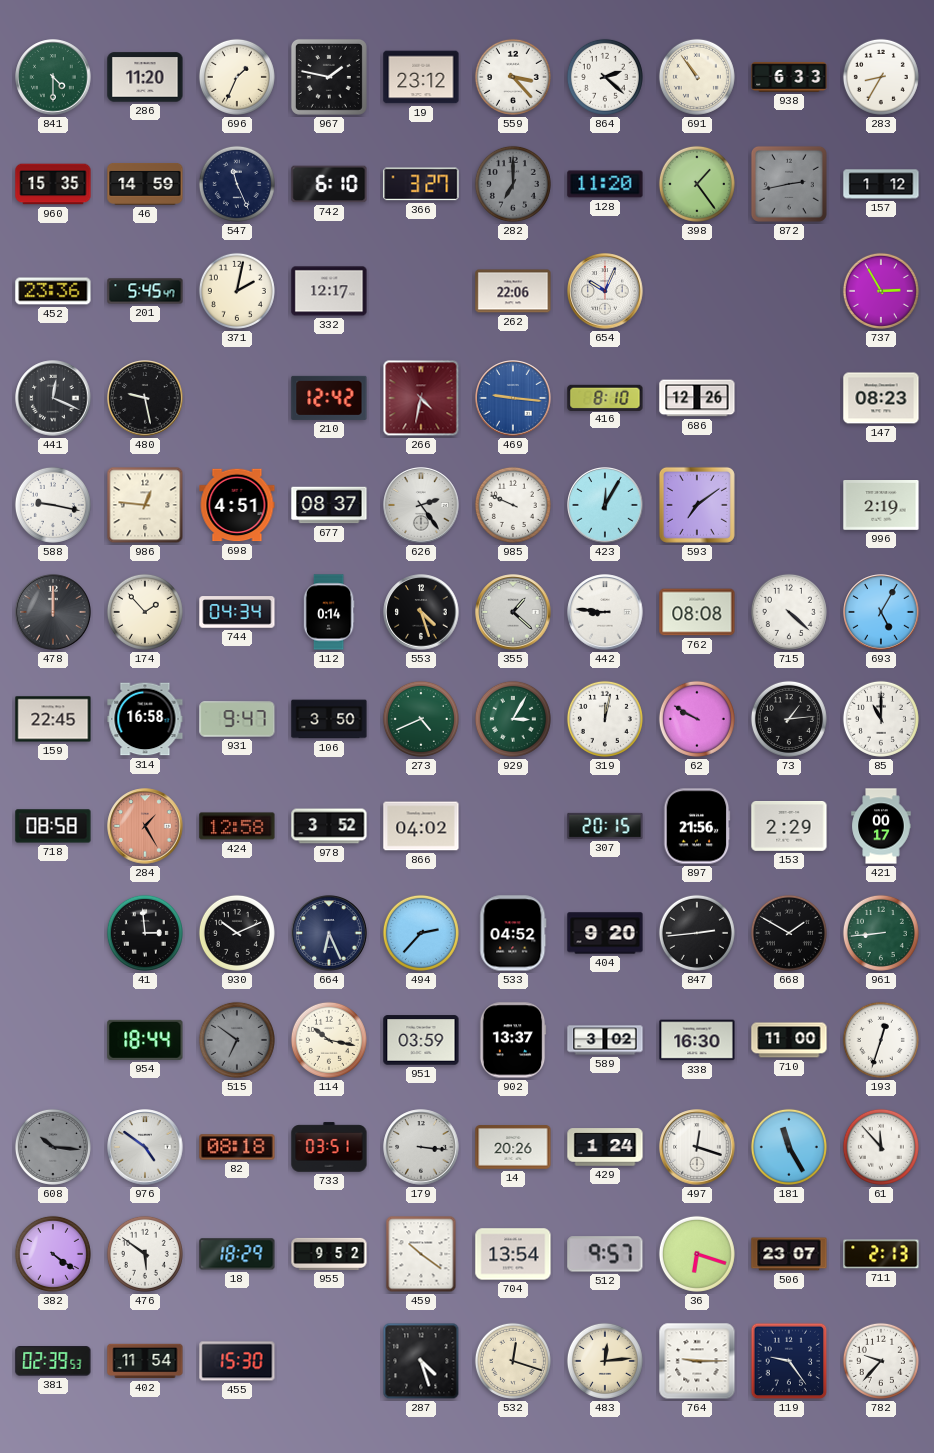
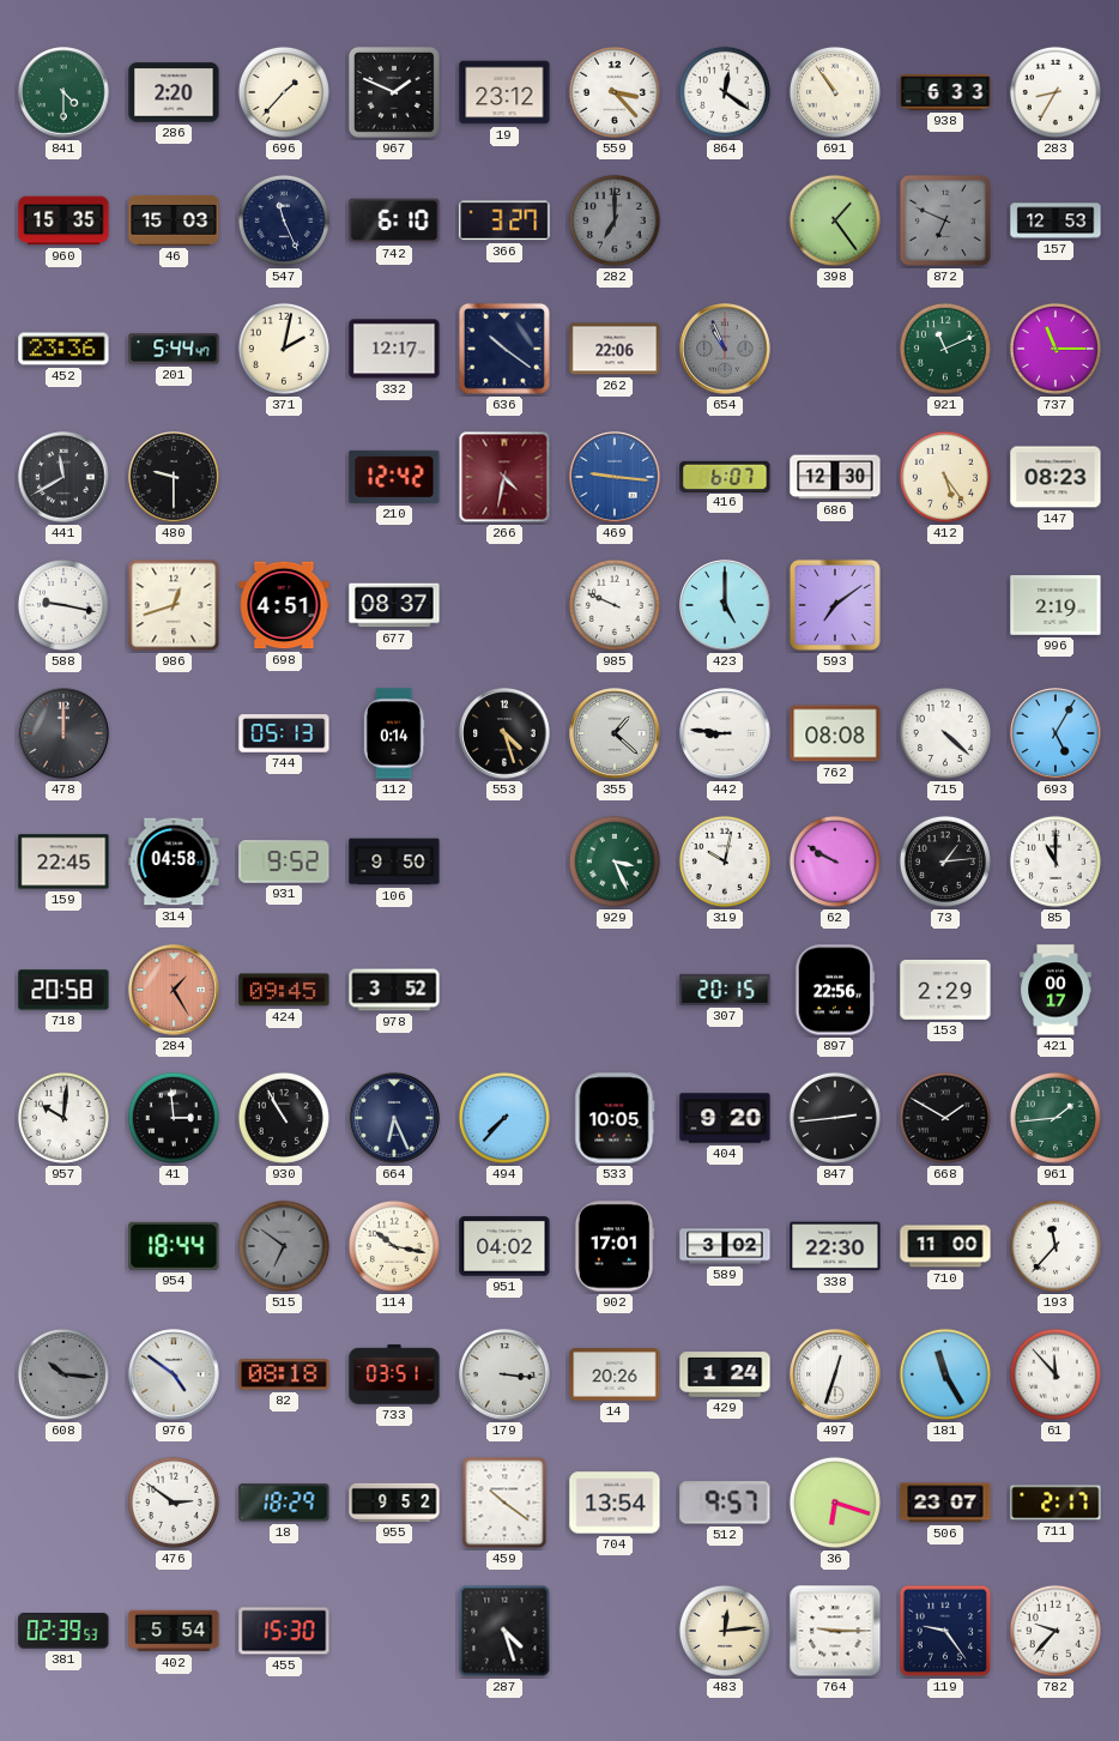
286: 11:20 -> 2:20 (174, 92)
696: 1:34 -> 1:37 (284, 92)
967: 1:47 -> 1:49 (394, 92)
864: 2:22 -> 12:21 (725, 92)
46: 14:59 -> 15:03 (174, 222)
128: 11:20 -> none (605, 184)
872: 2:43 -> 6:49 (945, 220)
157: 1:12 -> 12:53 (1056, 220)
201: 5:45 -> 5:44 (174, 349)
636: none -> 10:21 (504, 349)
654: 10:04 -> 10:56 (725, 349)
654 dial: white -> grey (725, 349)
921: none -> 11:11 (945, 349)
737: 2:55 -> 11:15 (1056, 349)
441: 12:19 -> 11:40 (63, 477)
480: 9:28 -> 9:30 (174, 477)
416: 8:10 -> 6:07 (725, 476)
686: 12:26 -> 12:30 (835, 477)
412: none -> 5:24 (945, 477)
986: 12:46 -> 12:42 (174, 605)
626: 2:24 -> none (421, 505)
423: 12:05 -> 5:00 (725, 605)
174: 1:53 -> none (145, 612)
744: 04:34 -> 05:13 (284, 733)
314: 16:58 -> 04:58 (174, 862)
931: 9:47 -> 9:52 (284, 862)
106: 3:50 -> 9:50 (394, 862)
273: 4:41 -> none (421, 719)
929: 3:05 -> 3:26 (615, 862)
319: 12:02 -> 10:02 (725, 862)
718: 08:58 -> 20:58 (63, 990)
424: 12:58 -> 09:45 (284, 990)
866: 04:02 -> none (421, 826)
897: 21:56 -> 22:56 (835, 990)
957: none -> 10:01 (63, 1118)
930: 10:11 -> 10:55 (284, 1118)
494: 2:37 -> 7:37 (504, 1118)
533: 04:52 -> 10:05 (615, 1118)
961: 8:44 -> 1:44 (1056, 1118)
951: 03:59 -> 04:02 (504, 1246)
902: 13:37 -> 17:01 (615, 1246)
338: 16:30 -> 22:30 (835, 1246)
193: 12:33 -> 11:37 (1056, 1246)
497: 12:18 -> 12:33 (835, 1374)
382: 4:21 -> none (53, 1254)
476: 5:51 -> 2:51 (174, 1503)
711: 2:13 -> 2:17 (1056, 1503)
402: 11:54 -> 5:54 (174, 1631)
532: 12:18 -> none (513, 1361)
